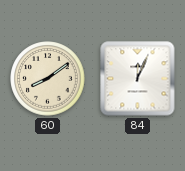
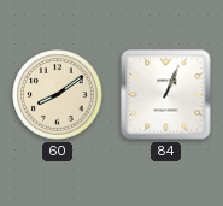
84: 12:04 -> 1:04 (166, 95)
